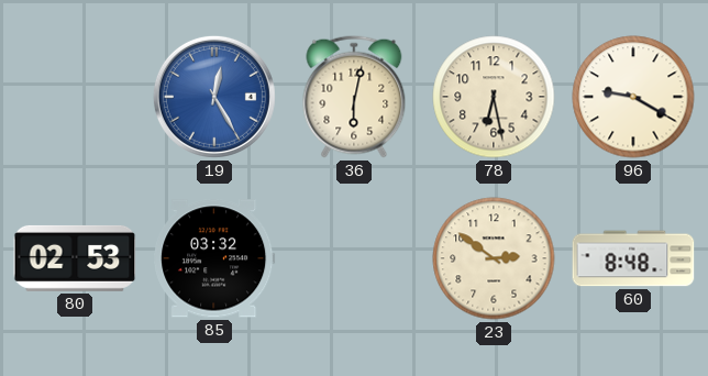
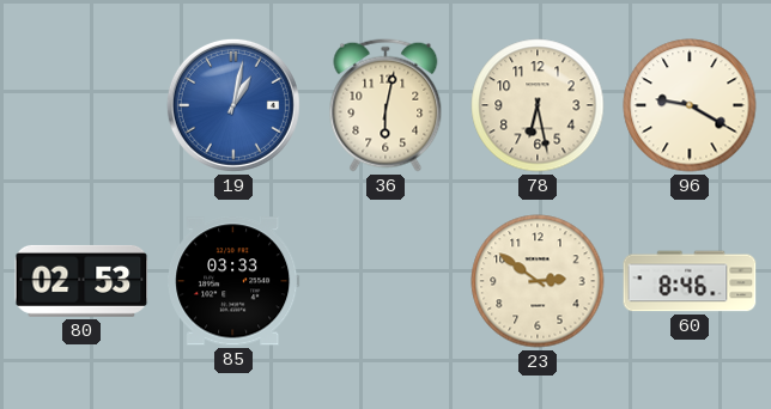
19: 12:25 -> 1:02 (233, 105)
85: 03:32 -> 03:33 (233, 281)
60: 8:48 -> 8:46 (690, 281)
